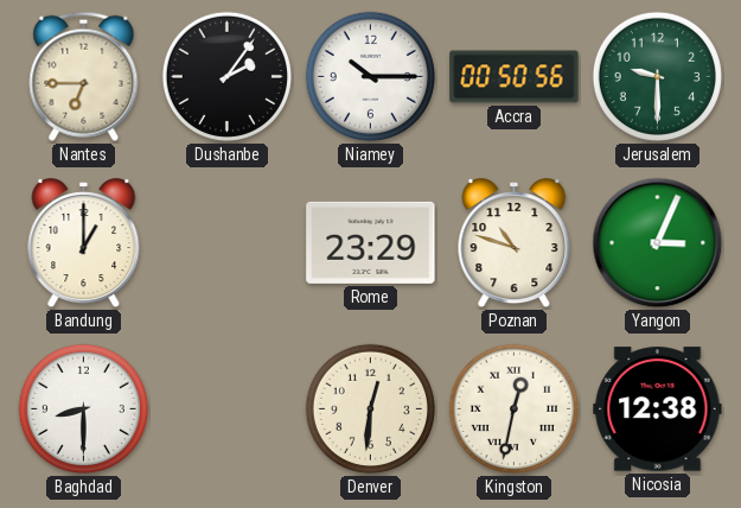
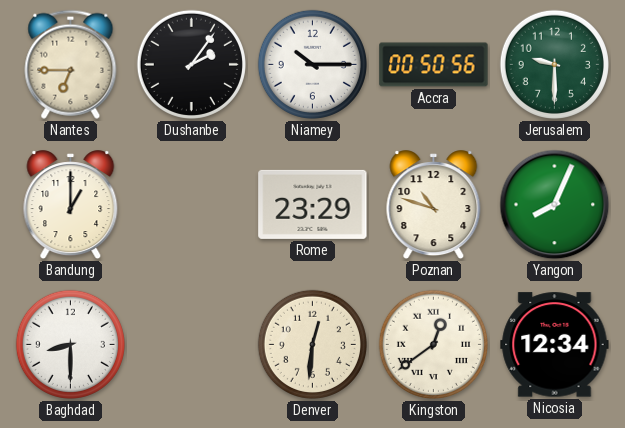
Yangon: 3:04 -> 8:04 (555, 205)
Kingston: 12:32 -> 12:39 (433, 344)
Nicosia: 12:38 -> 12:34 (555, 345)
